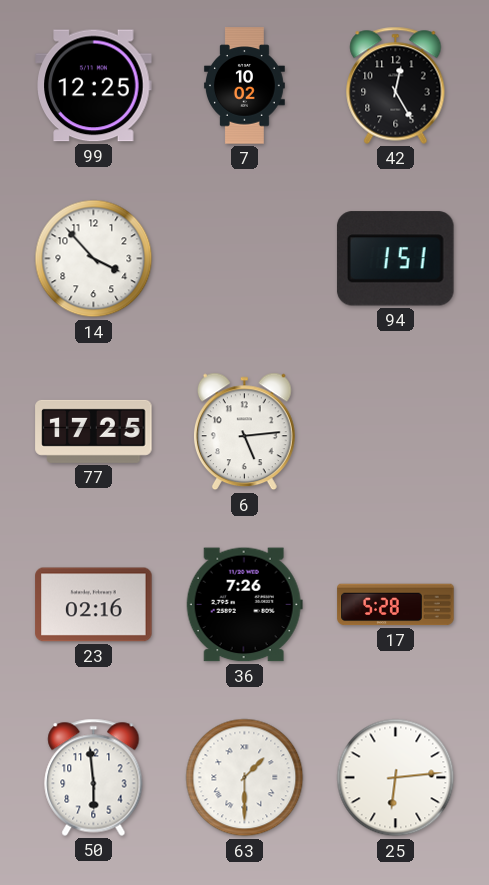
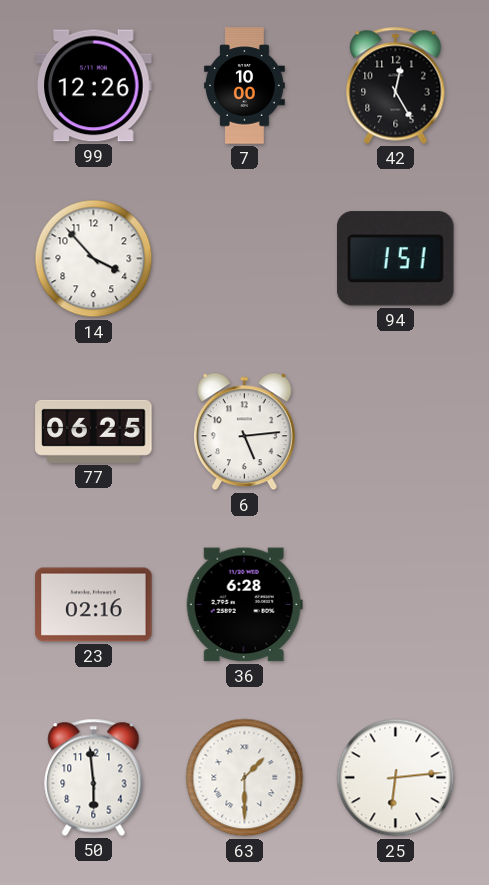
99: 12:25 -> 12:26 (94, 86)
7: 10:02 -> 10:00 (244, 86)
77: 17:25 -> 06:25 (94, 431)
36: 7:26 -> 6:28 (244, 605)
17: 5:28 -> none (396, 605)
